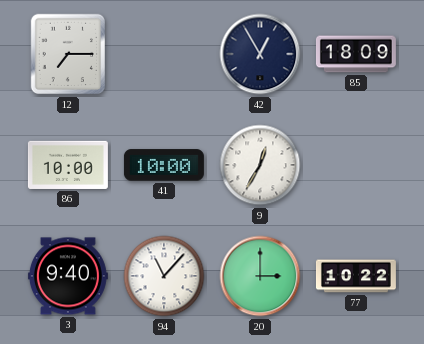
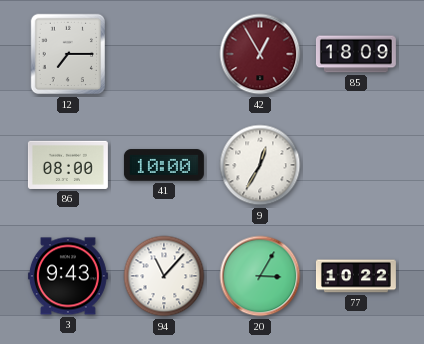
42 dial: navy -> burgundy (260, 54)
86: 10:00 -> 08:00 (68, 165)
3: 9:40 -> 9:43 (68, 276)
20: 3:00 -> 3:05 (260, 276)
